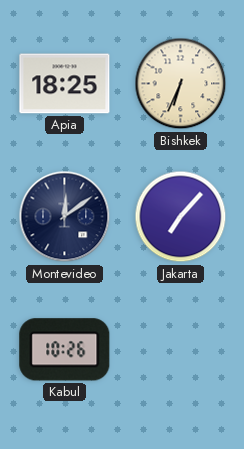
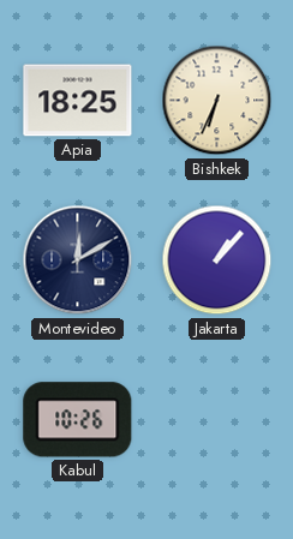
Montevideo: 12:09 -> 12:10 (78, 260)
Jakarta: 7:07 -> 1:07 (217, 260)
